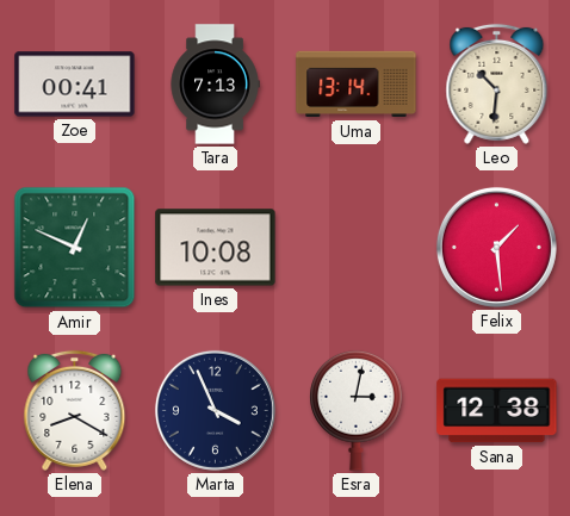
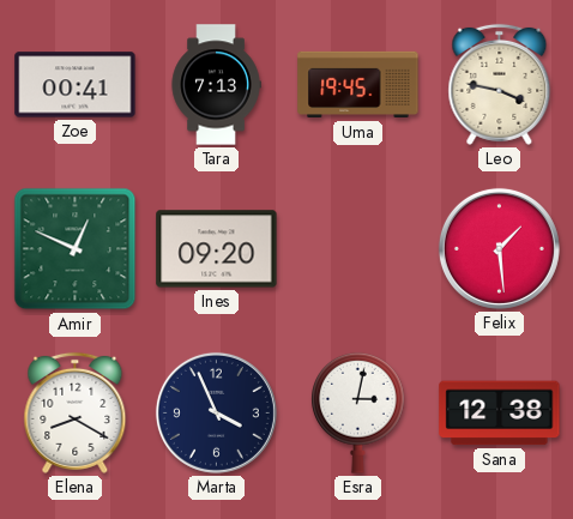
Uma: 13:14 -> 19:45 (358, 85)
Leo: 10:31 -> 3:47 (500, 84)
Ines: 10:08 -> 09:20 (217, 249)
